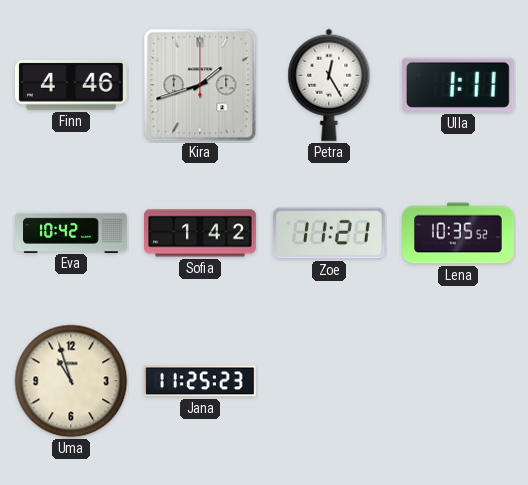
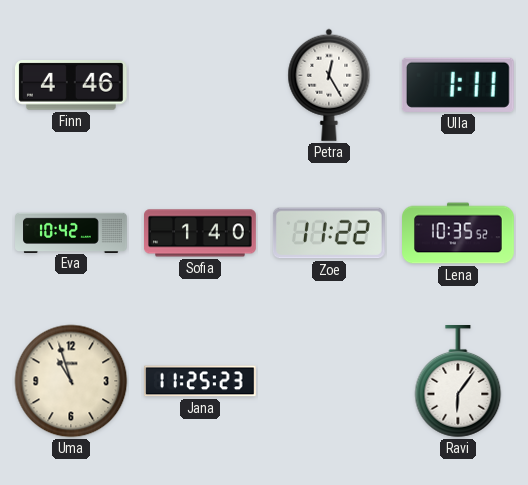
Kira: 1:42 -> none (200, 85)
Sofia: 1:42 -> 1:40 (201, 233)
Zoe: 11:21 -> 11:22 (329, 233)
Ravi: none -> 6:06 (458, 382)
